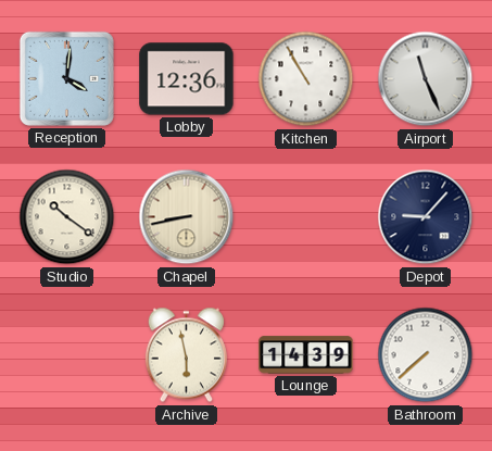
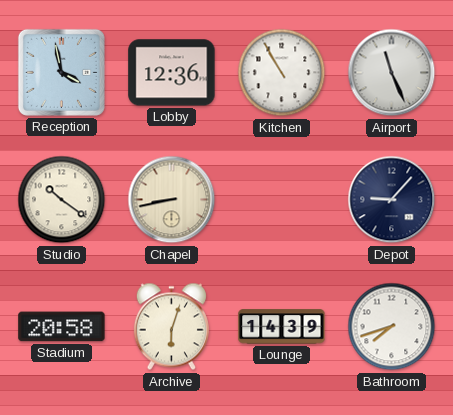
Reception: 4:01 -> 3:58 (61, 72)
Stadium: none -> 20:58 (62, 327)
Archive: 5:58 -> 6:03 (171, 327)
Bathroom: 7:38 -> 7:42 (392, 327)
